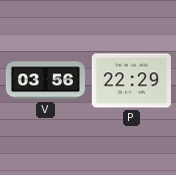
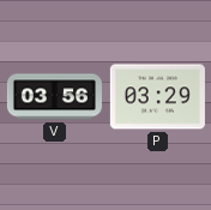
P: 22:29 -> 03:29 (157, 97)
